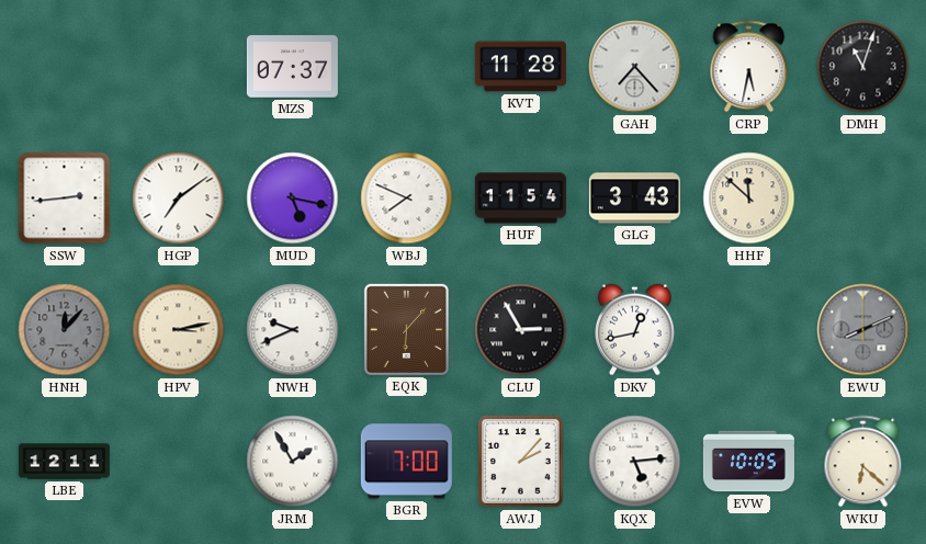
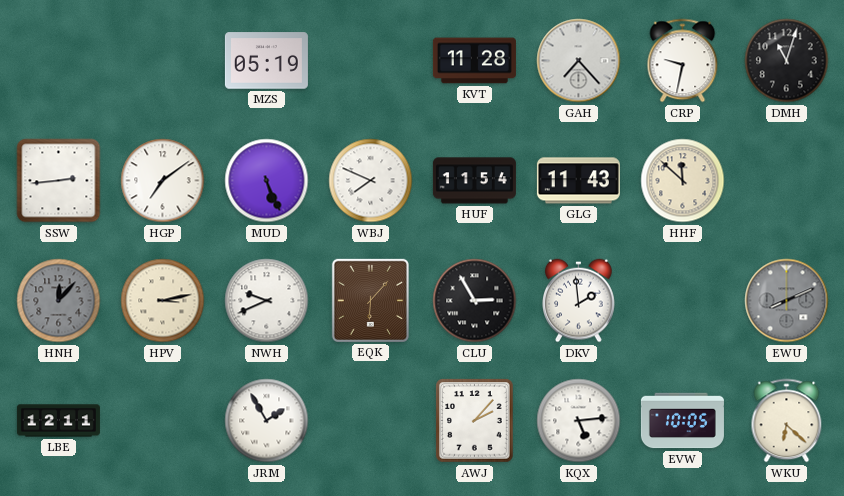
MZS: 07:37 -> 05:19 (266, 61)
CRP: 5:32 -> 9:32 (683, 61)
MUD: 5:17 -> 5:26 (267, 181)
GLG: 3:43 -> 11:43 (578, 181)
DKV: 12:43 -> 1:59 (579, 301)
BGR: 7:00 -> none (406, 462)
